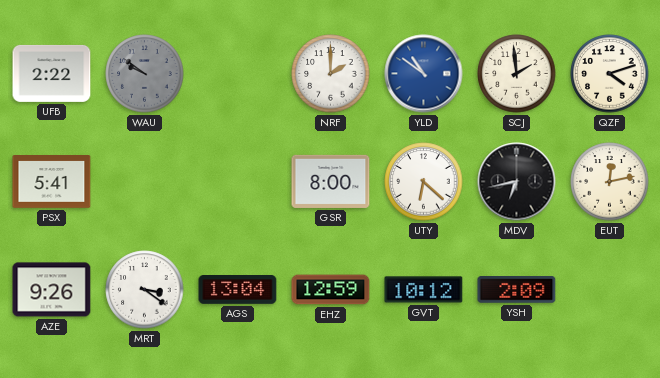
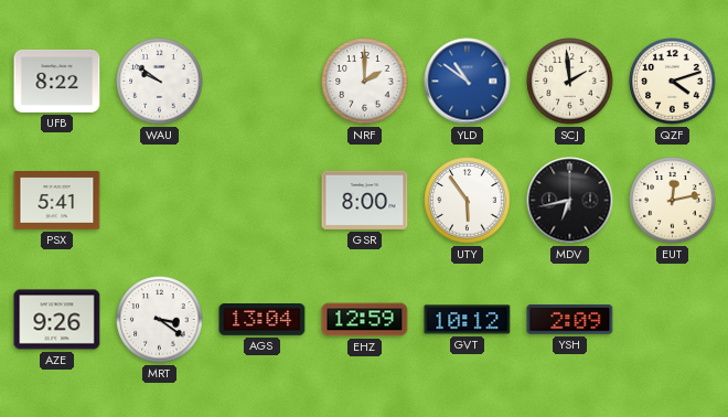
UFB: 2:22 -> 8:22 (57, 81)
WAU dial: grey -> white (160, 82)
UTY: 6:22 -> 5:54 (468, 201)
